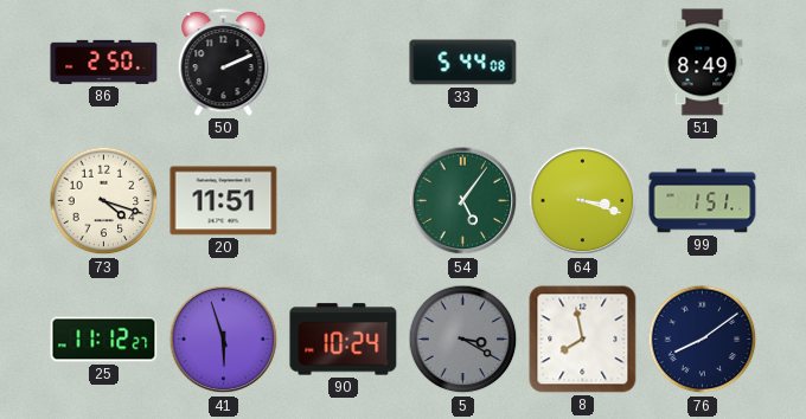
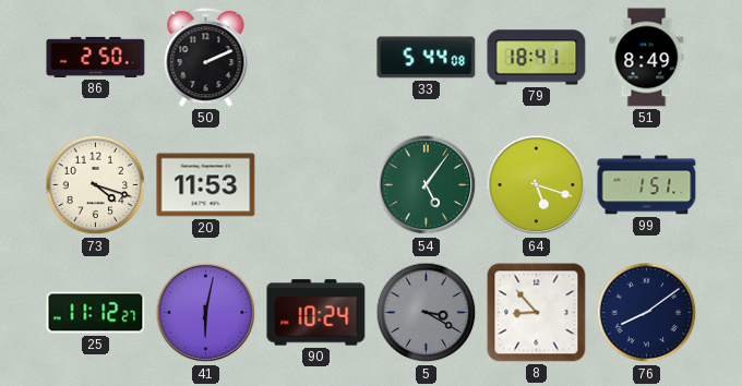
79: none -> 18:41 (537, 58)
20: 11:51 -> 11:53 (206, 185)
64: 3:18 -> 5:18 (537, 185)
41: 5:57 -> 6:02 (206, 313)
8: 7:58 -> 8:53 (537, 313)
